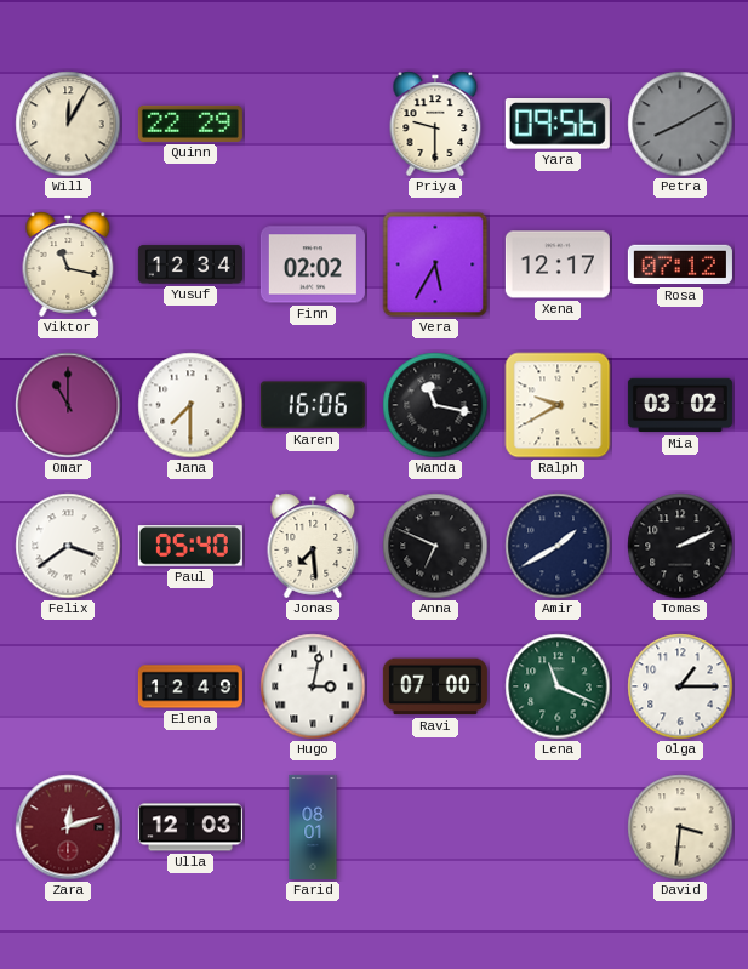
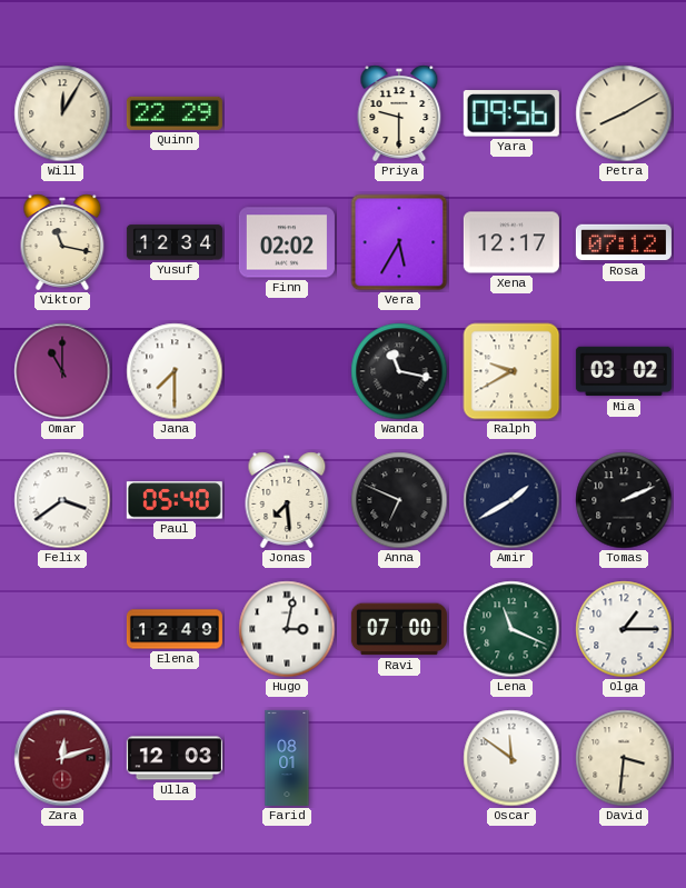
Petra dial: grey -> cream (624, 113)
Karen: 16:06 -> none (313, 405)
Oscar: none -> 11:51 (511, 758)
